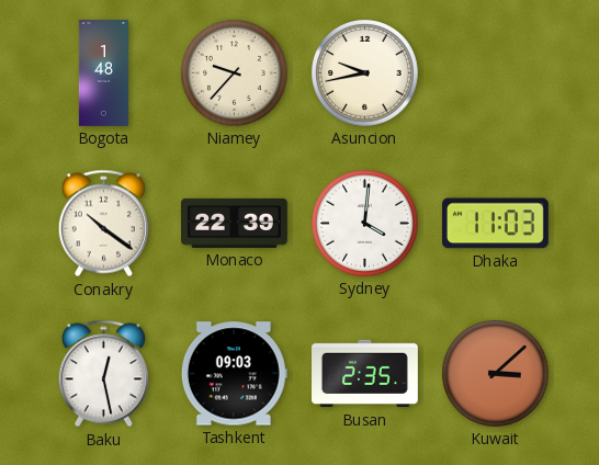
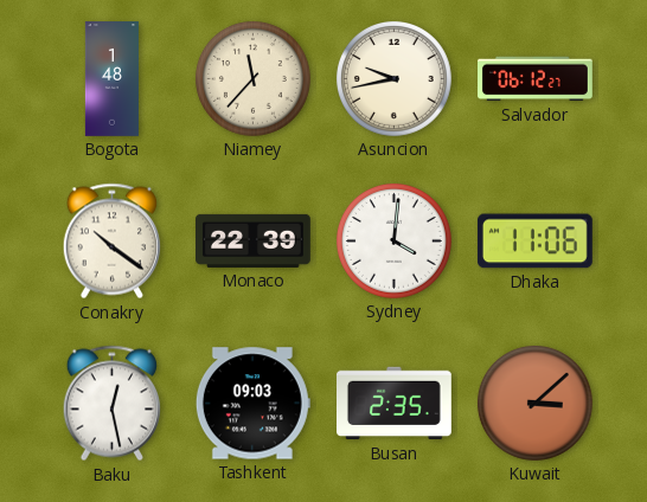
Niamey: 9:37 -> 11:37 (252, 78)
Salvador: none -> 06:12 (536, 79)
Dhaka: 11:03 -> 11:06 (534, 242)
